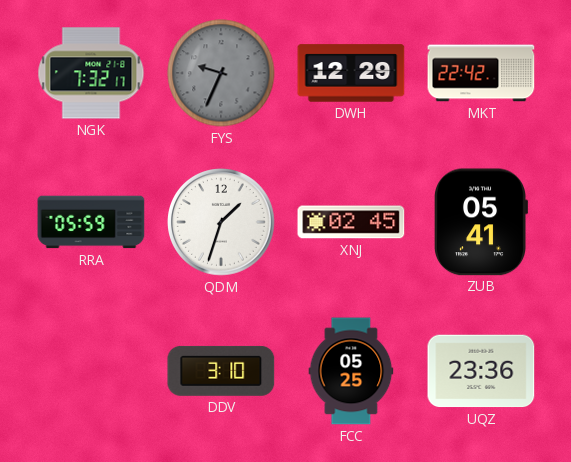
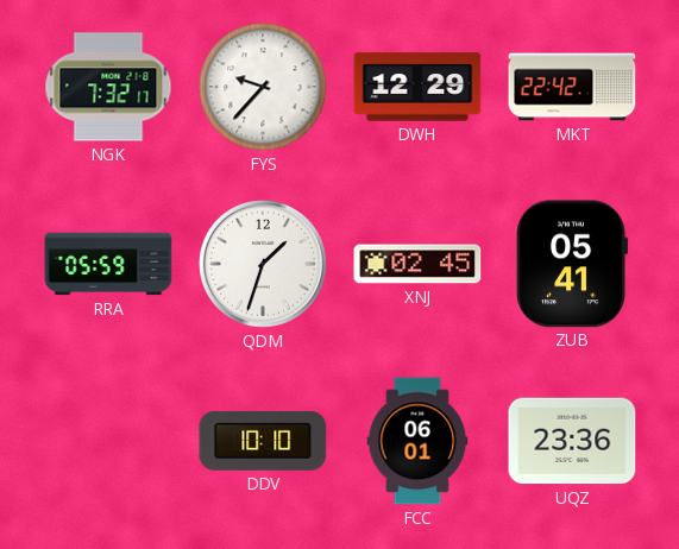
FYS: 9:34 -> 9:37 (263, 87)
FYS dial: grey -> white (263, 87)
DDV: 3:10 -> 10:10 (263, 441)
FCC: 05:25 -> 06:01 (417, 441)
